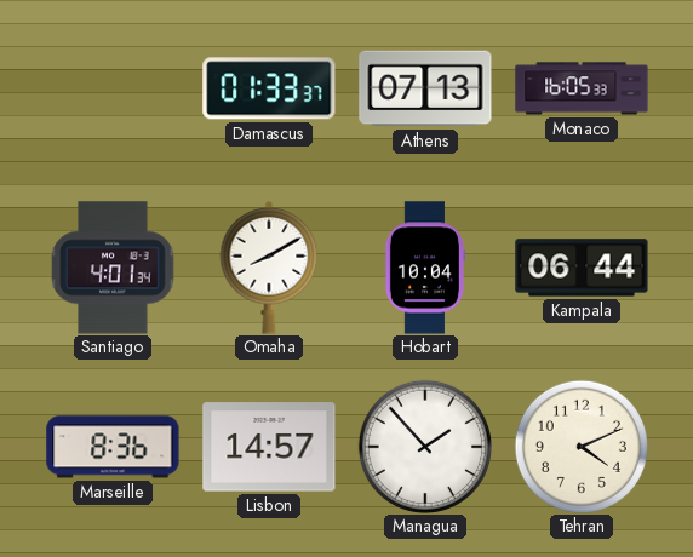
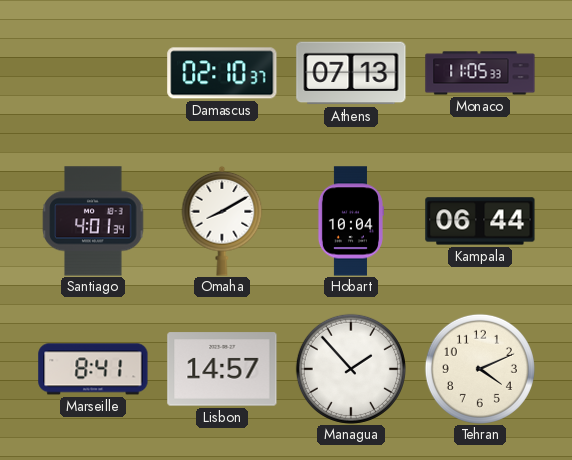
Damascus: 01:33 -> 02:10 (222, 73)
Monaco: 16:05 -> 11:05 (480, 73)
Marseille: 8:36 -> 8:41 (93, 369)
